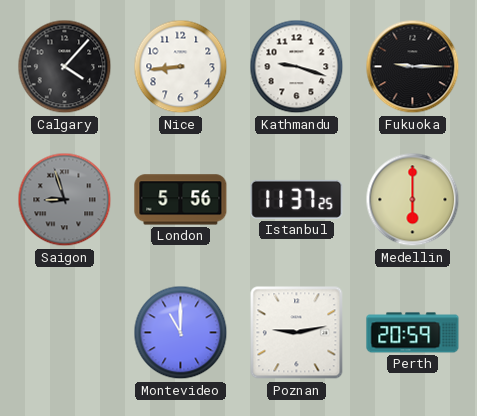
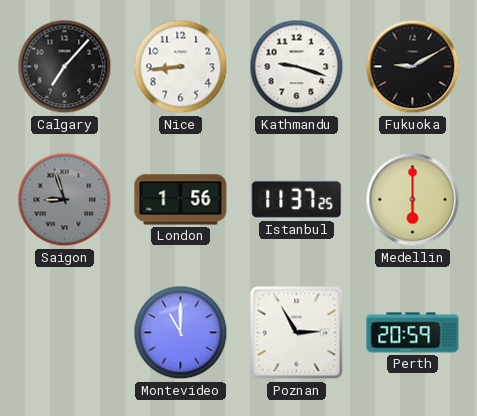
Calgary: 4:07 -> 7:07 (65, 67)
Fukuoka: 9:15 -> 9:10 (413, 67)
London: 5:56 -> 1:56 (181, 200)
Poznan: 9:13 -> 2:55 (297, 333)
